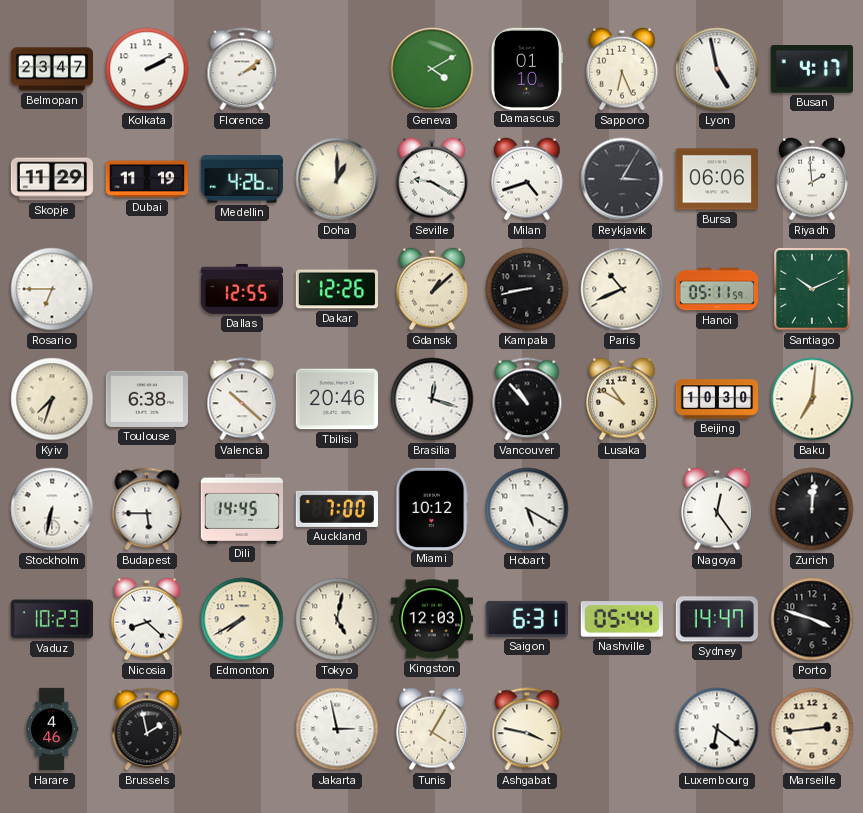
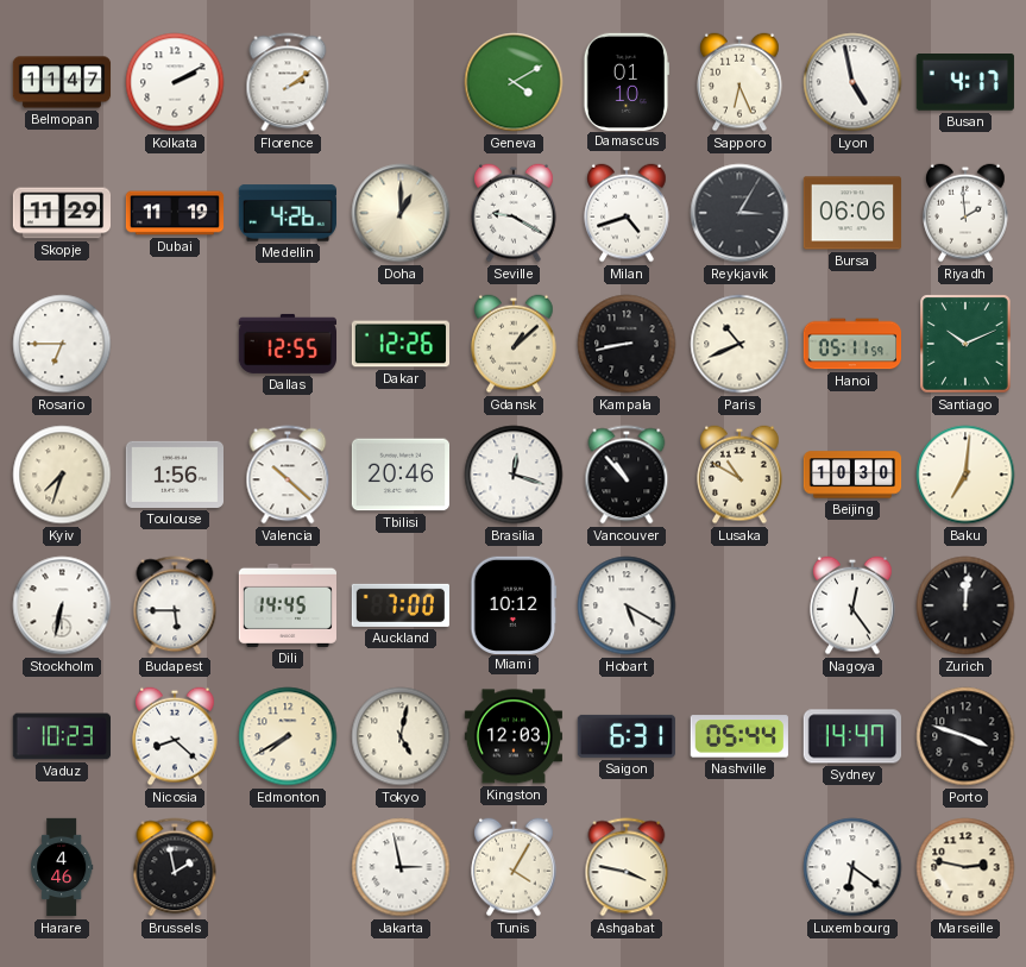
Belmopan: 23:47 -> 11:47 (62, 82)
Toulouse: 6:38 -> 1:56 (174, 475)
Marseille: 2:44 -> 2:47 (965, 867)
